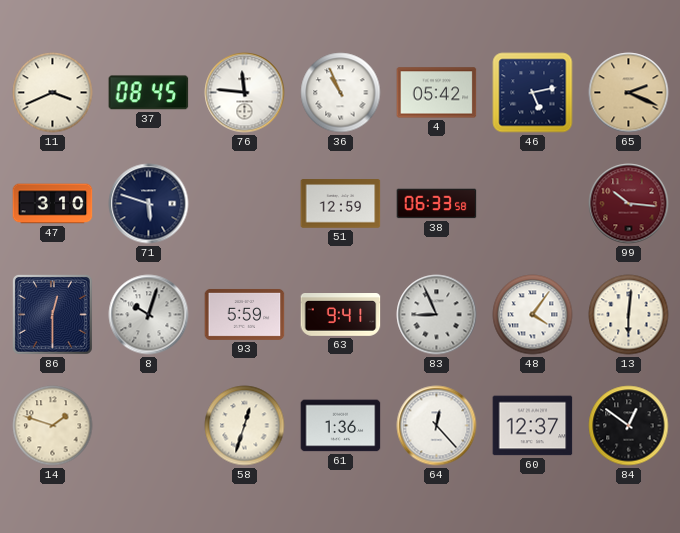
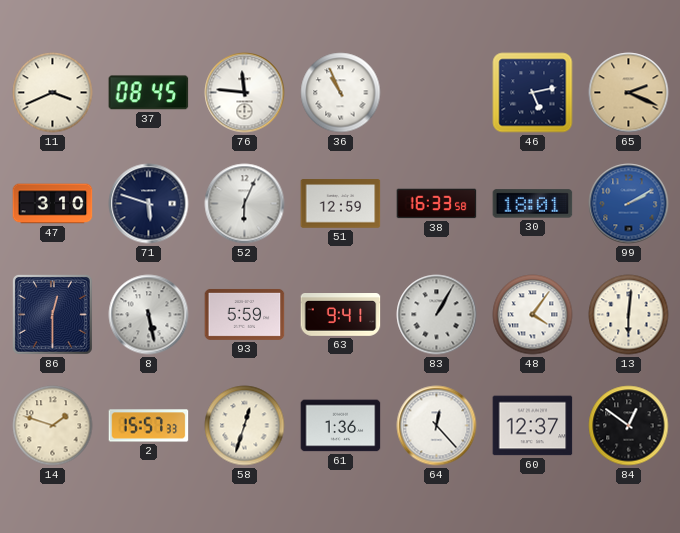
4: 05:42 -> none (437, 93)
52: none -> 6:04 (245, 204)
38: 06:33 -> 16:33 (437, 204)
30: none -> 18:01 (533, 204)
99: 10:16 -> 2:10 (629, 204)
99 dial: burgundy -> blue (629, 204)
8: 10:03 -> 5:28 (149, 315)
83: 8:56 -> 1:05 (437, 315)
2: none -> 15:57 (149, 426)
